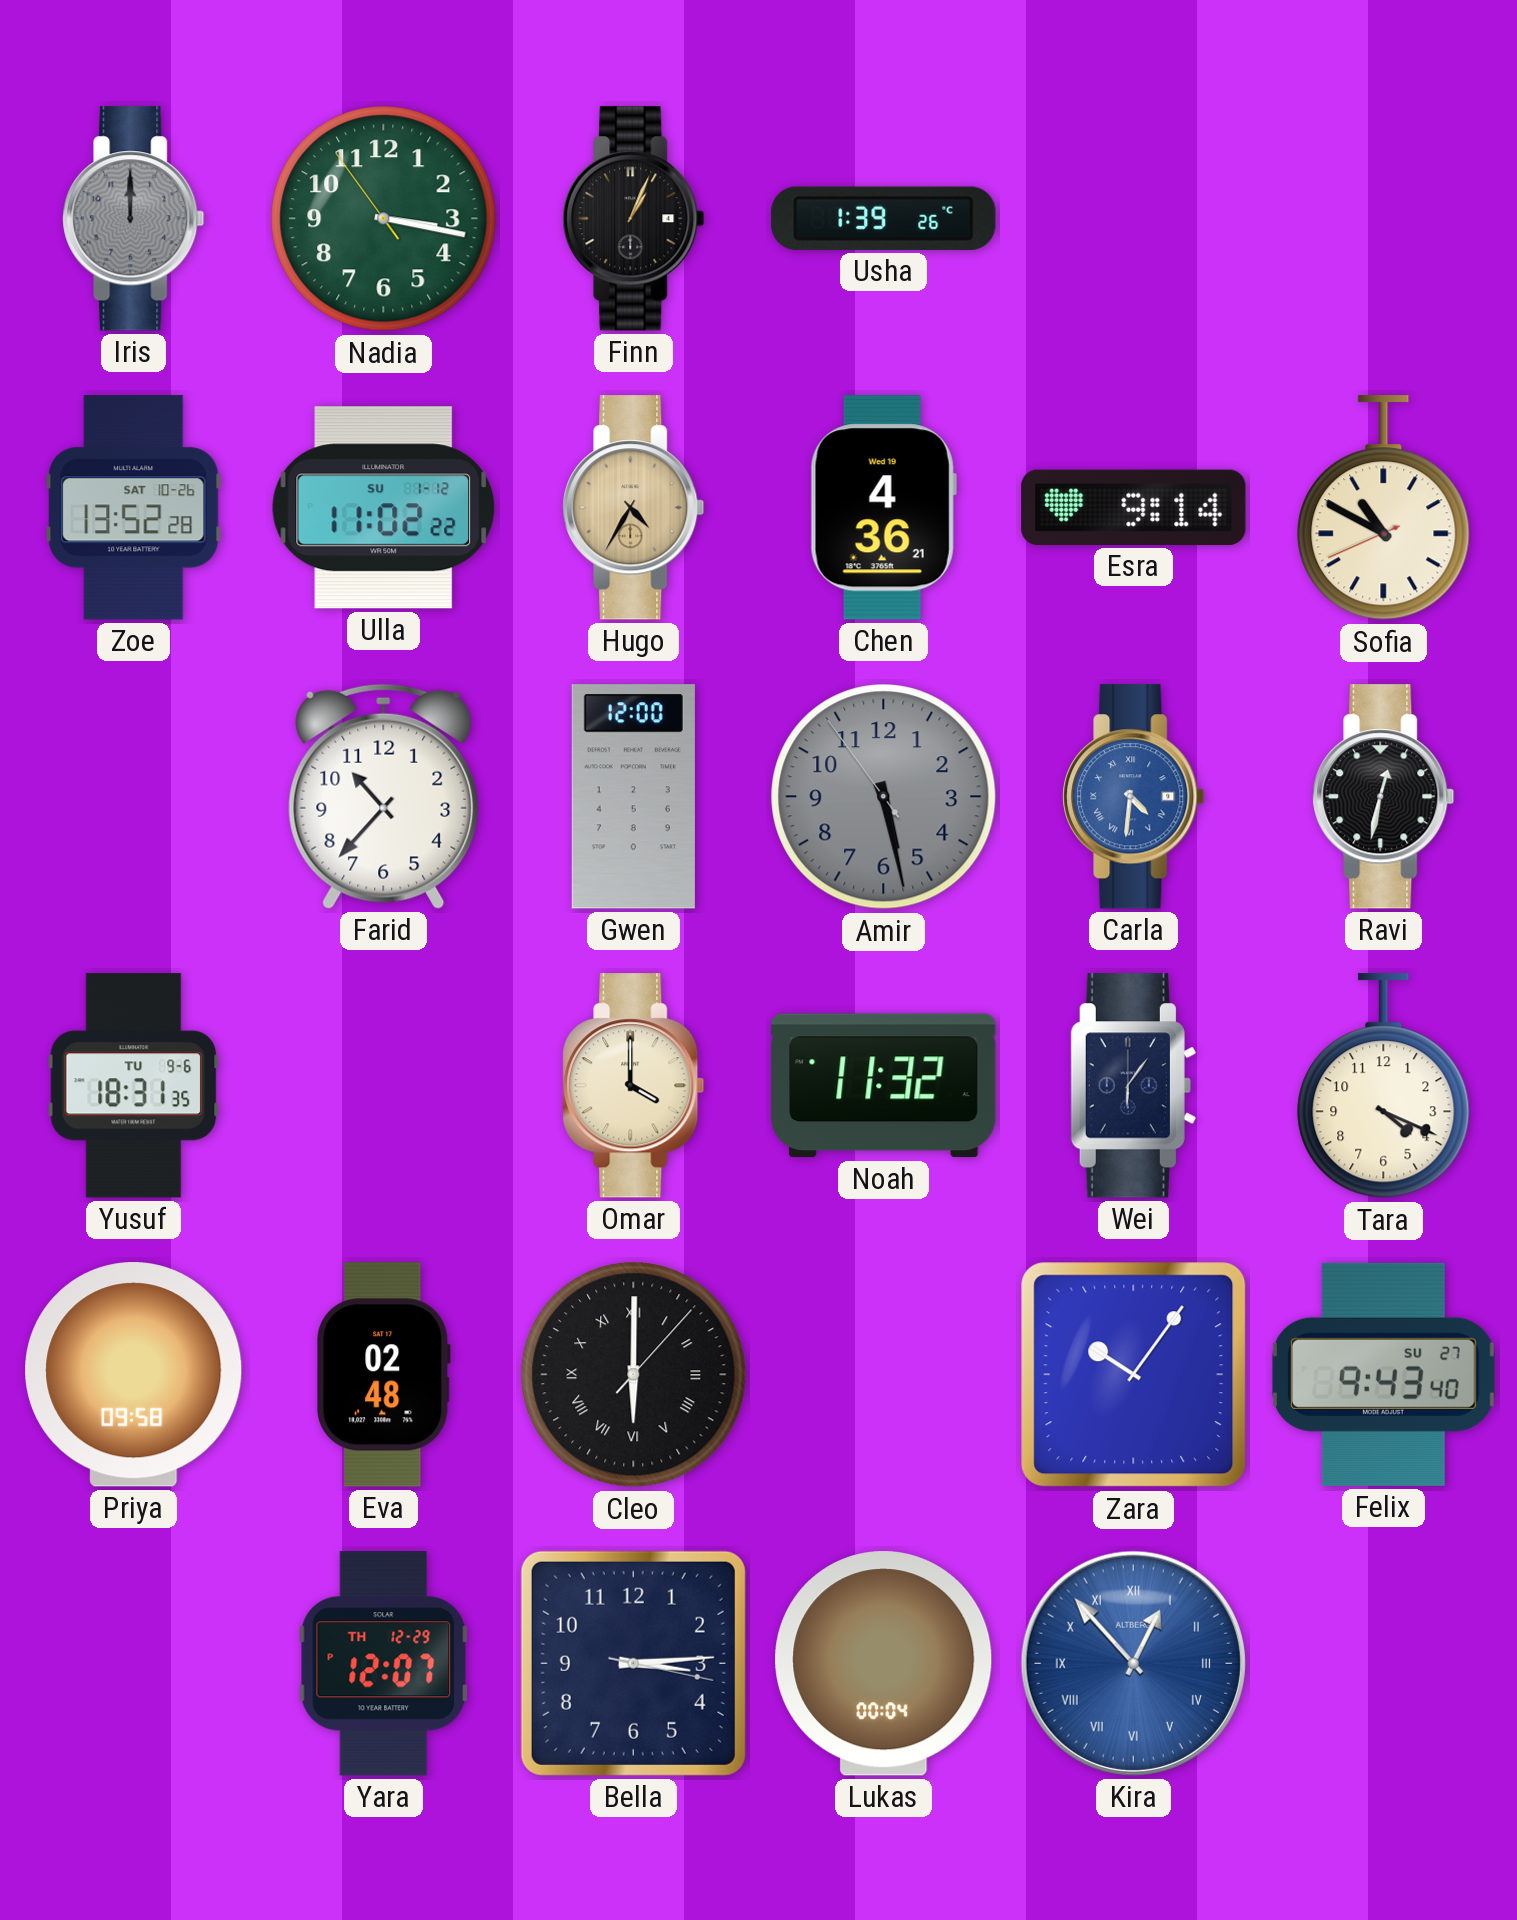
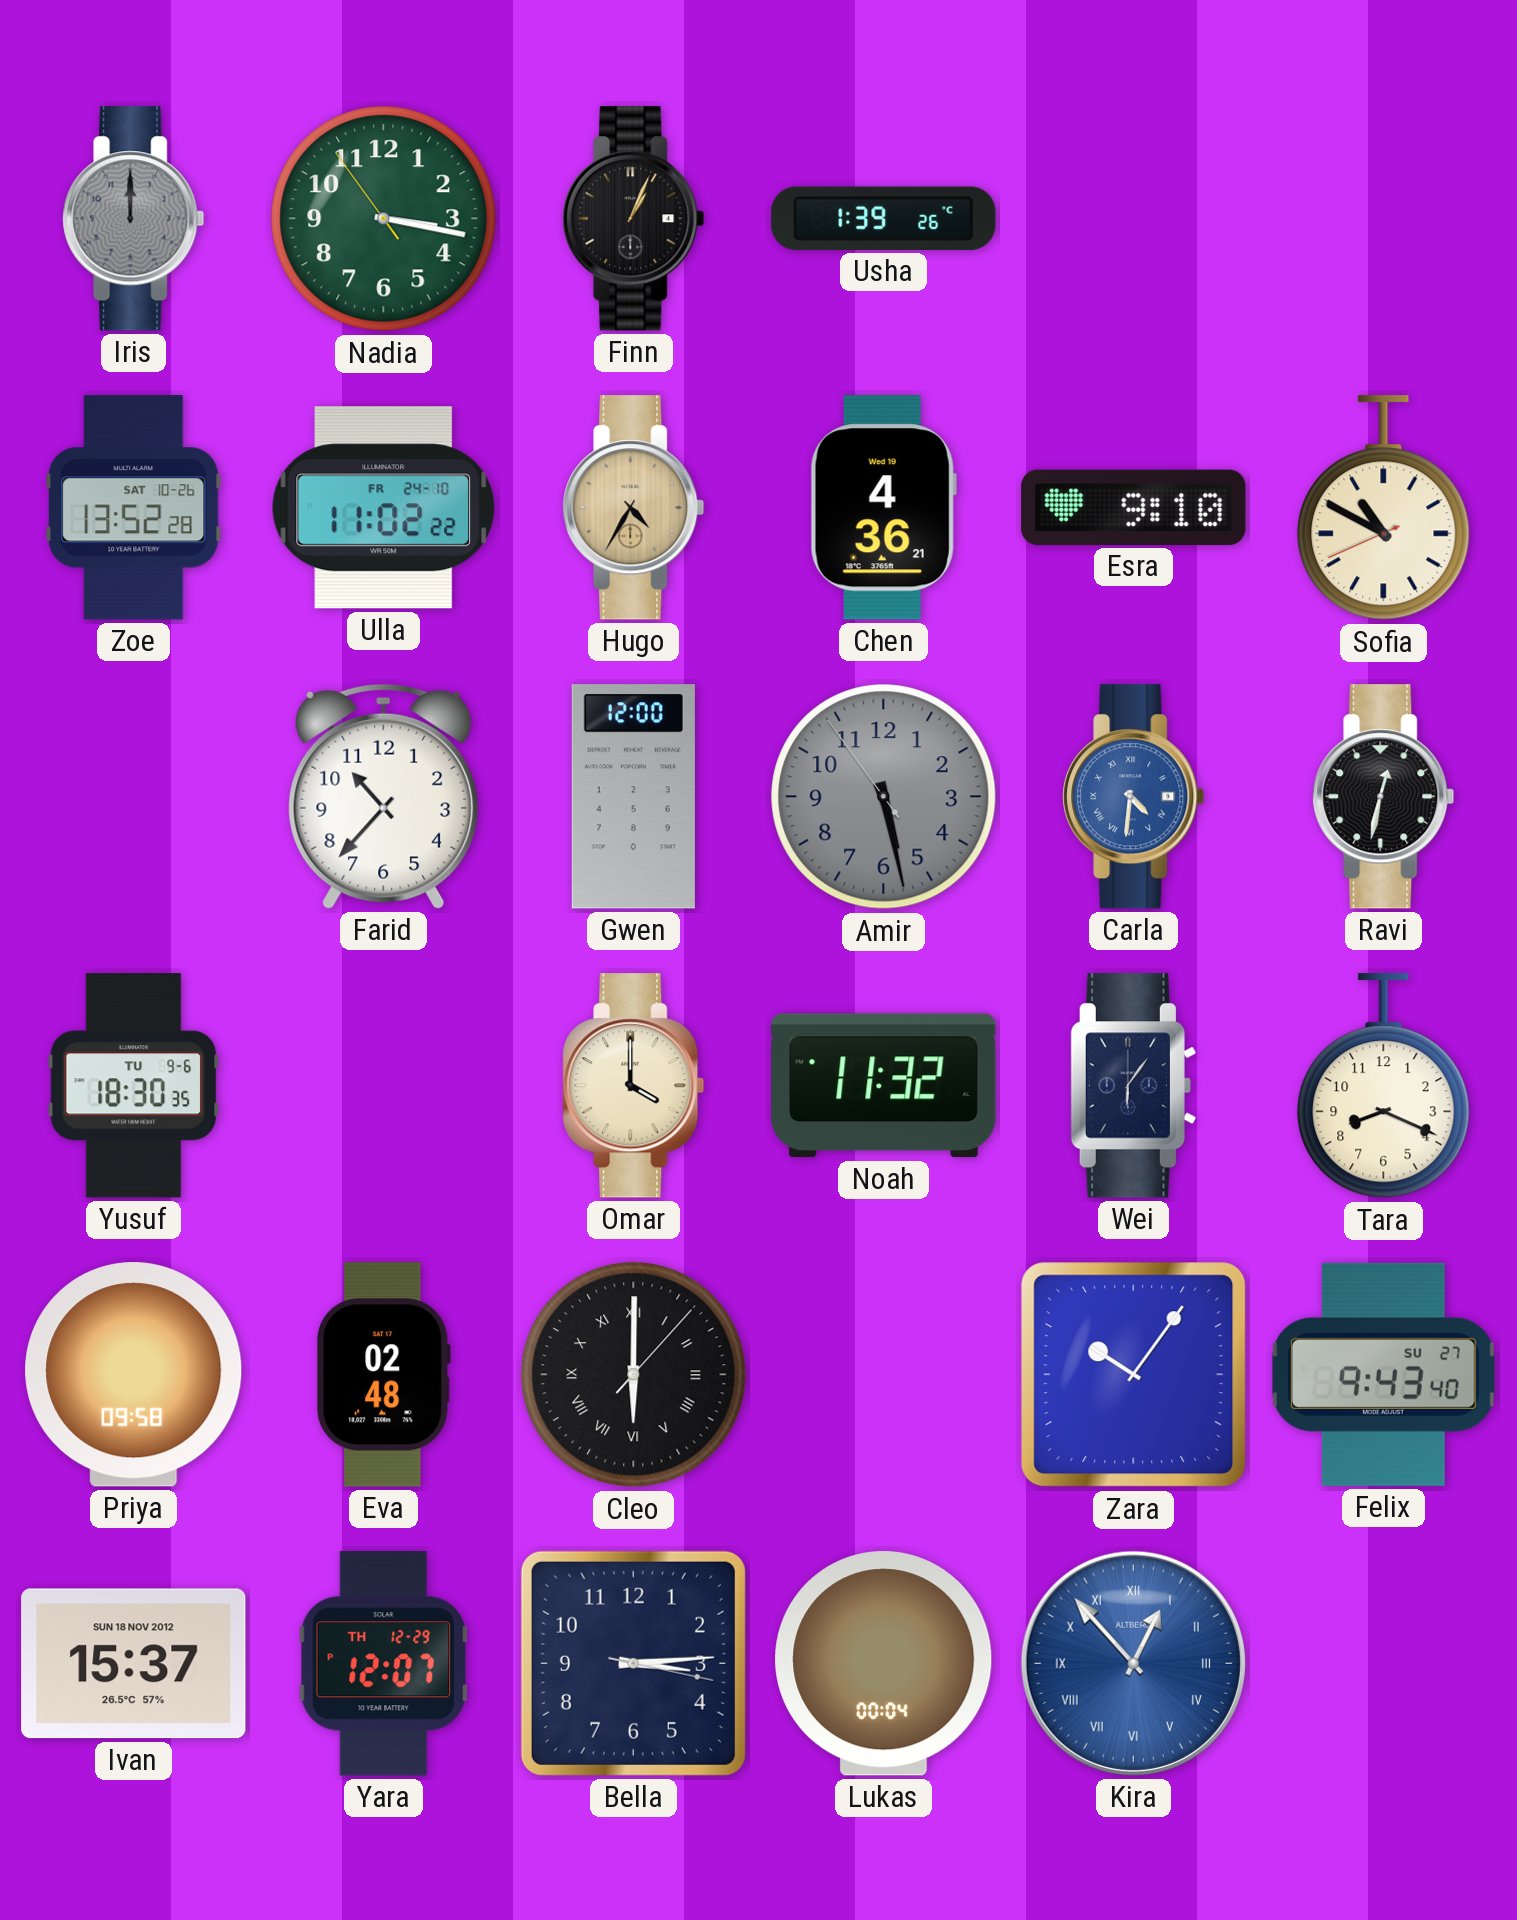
Ulla date: SU 1-12 -> FR 24-10 (384, 508)
Esra: 9:14 -> 9:10 (1134, 507)
Yusuf: 18:31 -> 18:30 (134, 1086)
Tara: 4:19 -> 8:19 (1384, 1086)
Ivan: none -> 15:37 (134, 1664)
